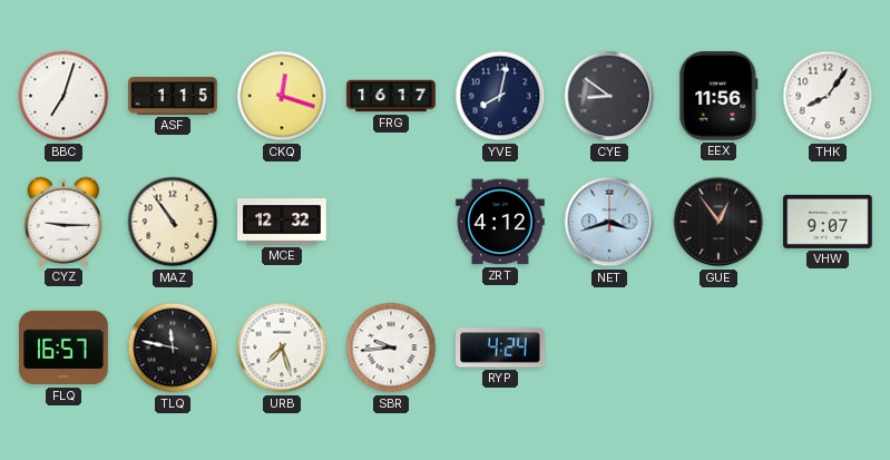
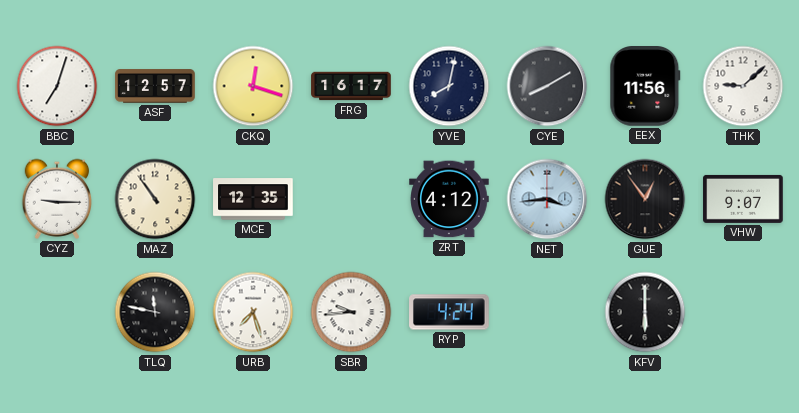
ASF: 1:15 -> 12:57 (155, 86)
CYE: 8:51 -> 8:10 (547, 86)
THK: 8:06 -> 9:08 (743, 86)
MCE: 12:32 -> 12:35 (253, 199)
NET: 3:42 -> 3:44 (547, 199)
FLQ: 16:57 -> none (63, 348)
KFV: none -> 6:00 (645, 312)
